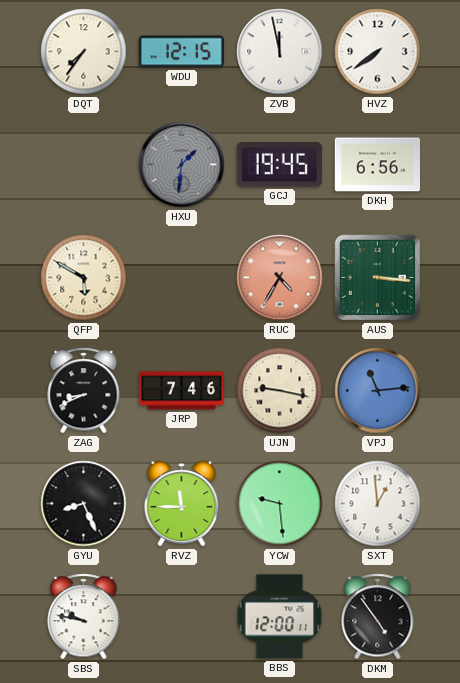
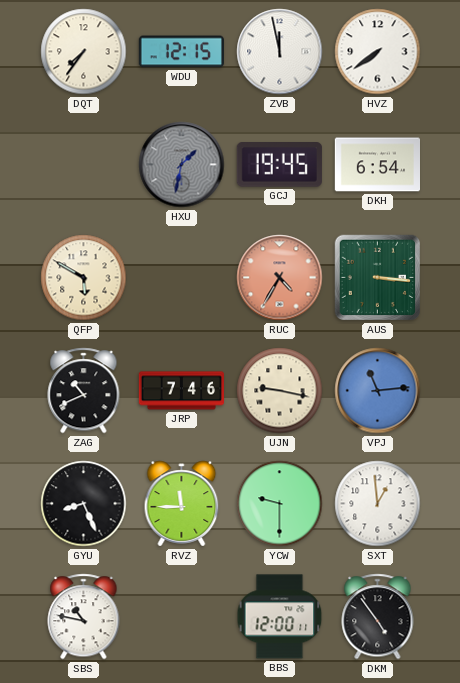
HXU: 1:31 -> 1:32 (182, 165)
DKH: 6:56 -> 6:54 (377, 165)
ZAG: 8:41 -> 10:41 (84, 391)
YCW: 9:29 -> 9:30 (280, 504)
SBS: 9:47 -> 10:47 (84, 617)
